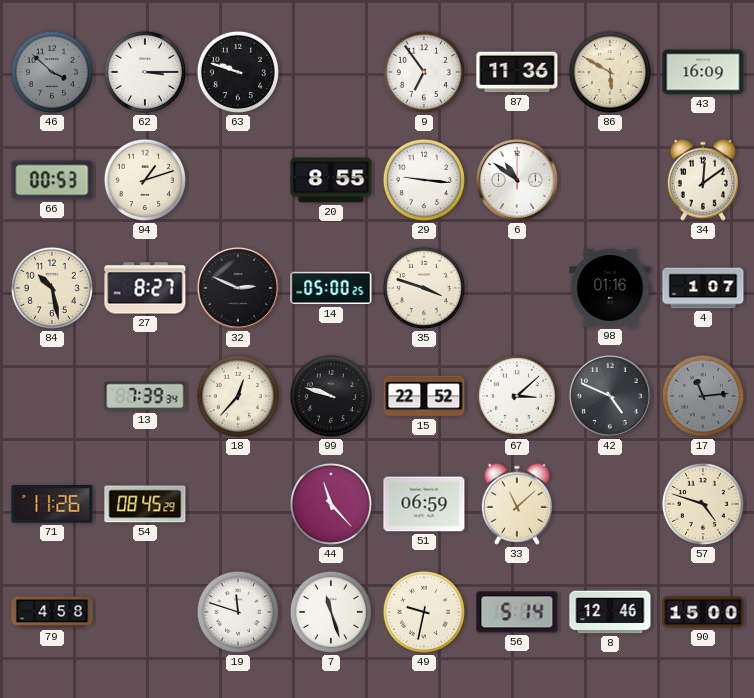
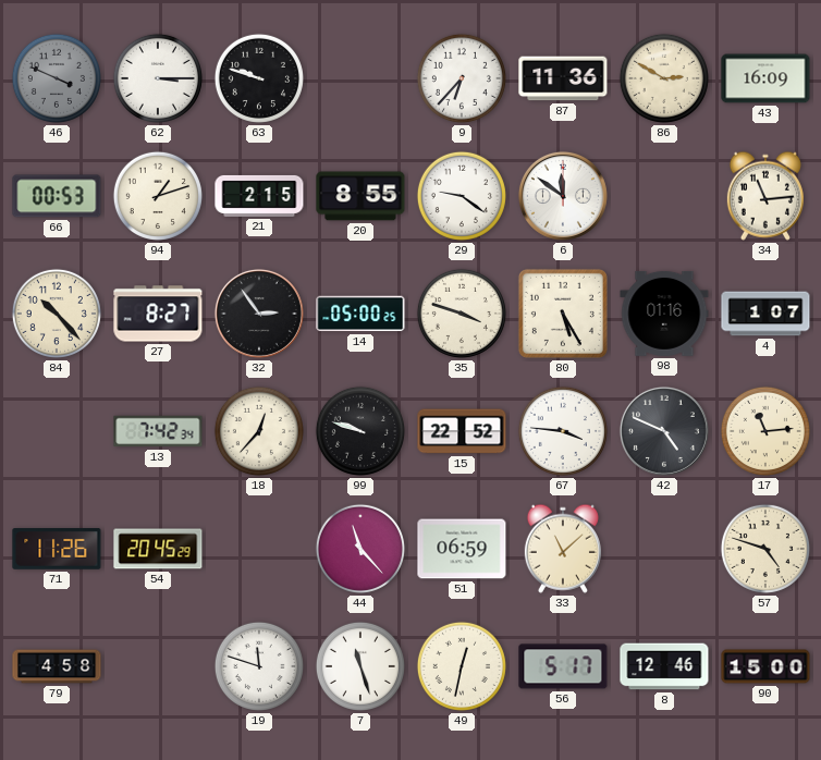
46: 3:52 -> 3:49 (57, 78)
9: 6:54 -> 6:37 (462, 78)
86: 5:50 -> 2:50 (664, 78)
21: none -> 2:15 (259, 196)
29: 9:16 -> 9:21 (462, 196)
6: 10:51 -> 11:51 (563, 196)
34: 12:09 -> 11:14 (765, 196)
84: 10:28 -> 10:23 (57, 314)
32: 2:49 -> 2:54 (259, 314)
80: none -> 5:25 (563, 314)
13: 7:39 -> 7:42 (158, 431)
67: 3:08 -> 3:46 (563, 431)
17 dial: grey -> cream (765, 431)
54: 08:45 -> 20:45 (158, 549)
49: 9:32 -> 12:32 (462, 666)
56: 5:14 -> 5:17 (563, 666)
